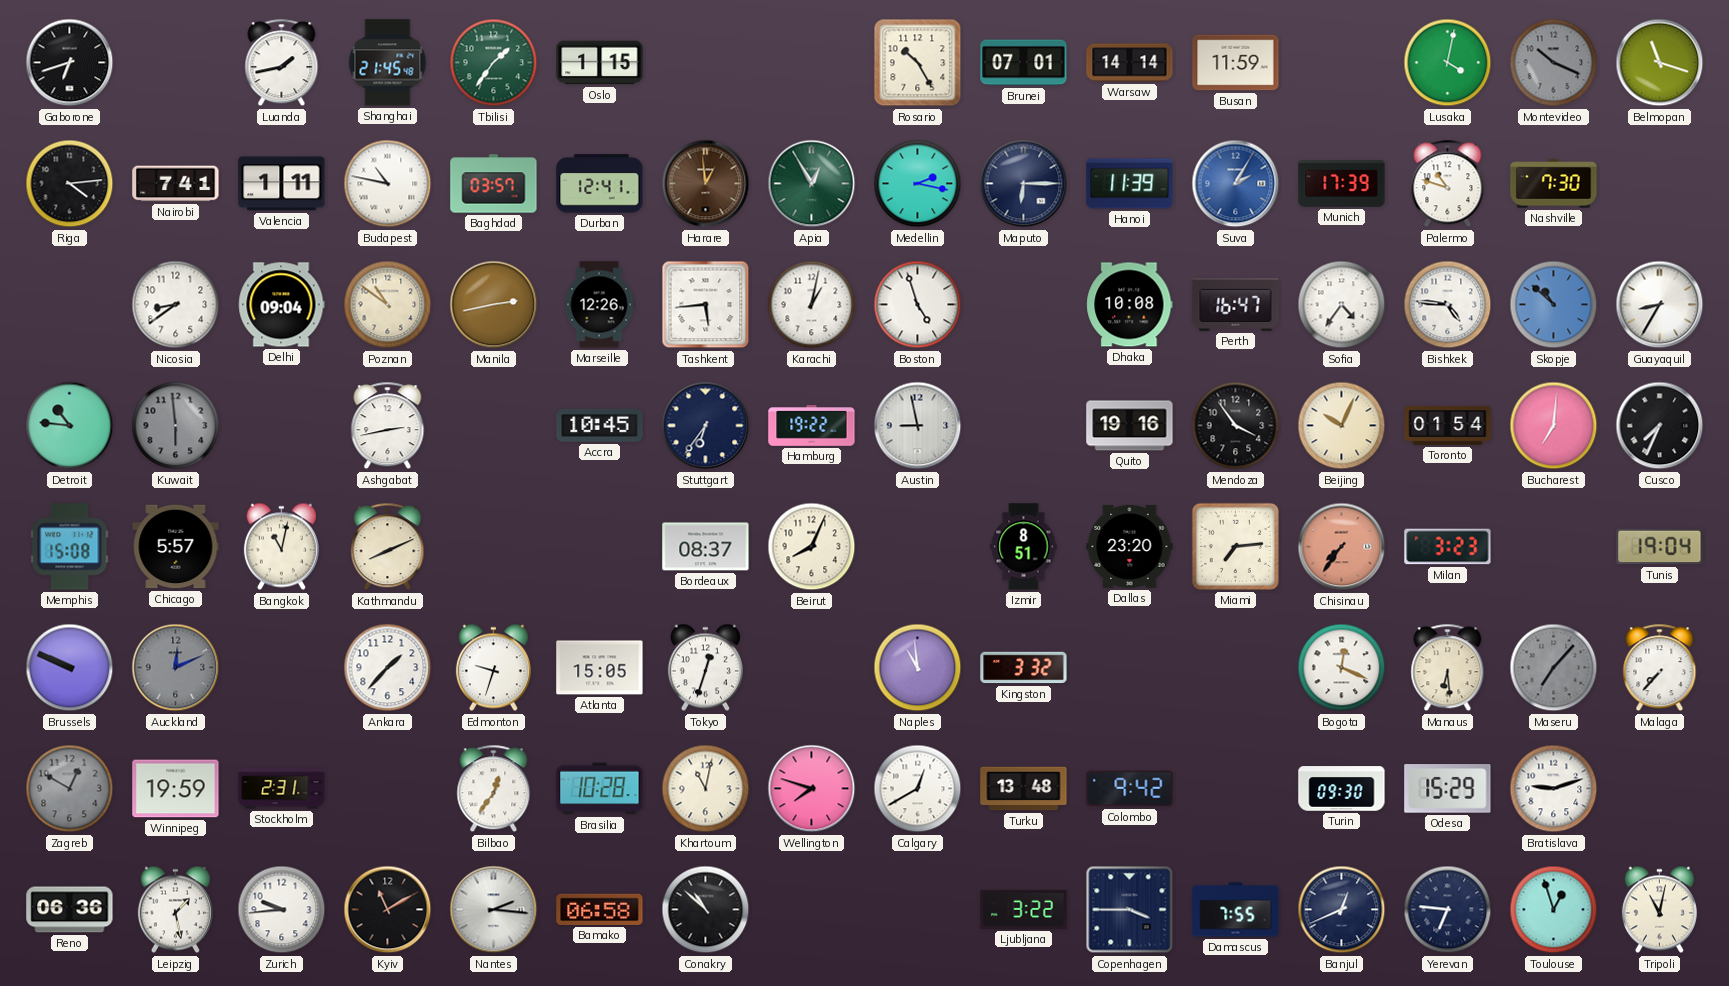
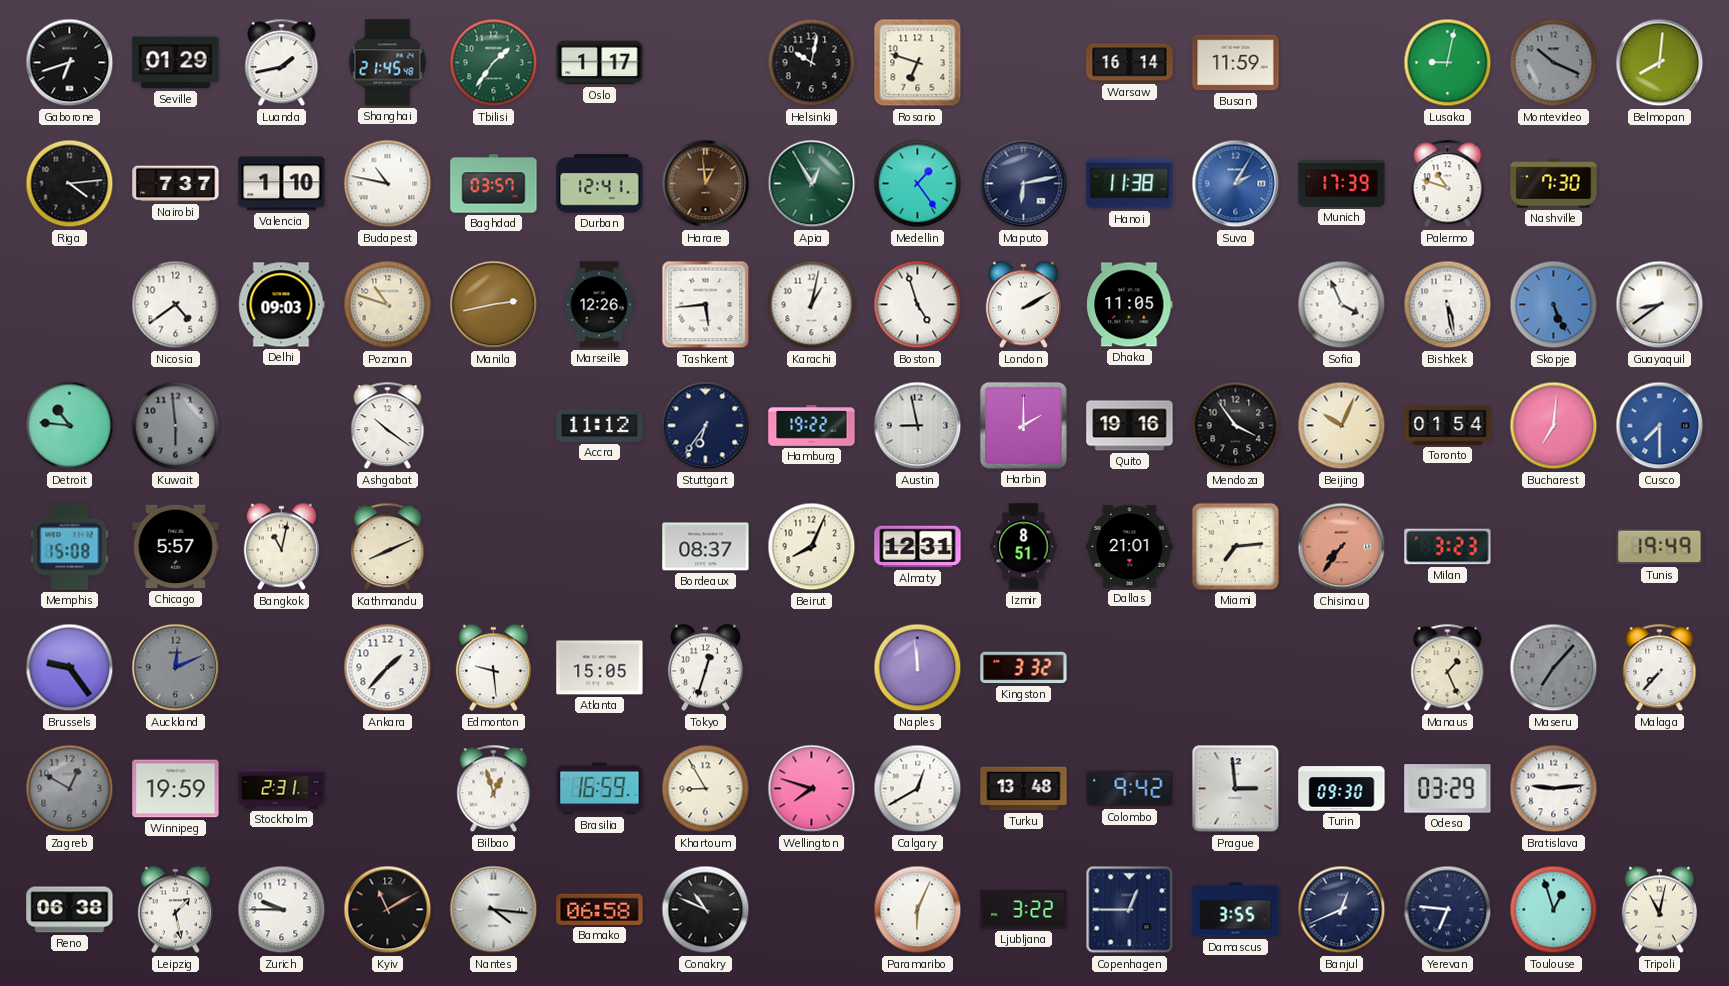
Seville: none -> 01:29 (176, 63)
Oslo: 1:15 -> 1:17 (600, 63)
Helsinki: none -> 10:02 (812, 63)
Rosario: 10:25 -> 6:48 (918, 63)
Brunei: 07:01 -> none (1024, 63)
Warsaw: 14:14 -> 16:14 (1130, 63)
Lusaka: 4:02 -> 9:02 (1448, 63)
Belmopan: 11:18 -> 8:01 (1660, 63)
Nairobi: 7:41 -> 7:37 (176, 184)
Valencia: 1:11 -> 1:10 (282, 184)
Medellin: 2:17 -> 1:24 (918, 184)
Maputo: 6:15 -> 6:13 (1024, 184)
Hanoi: 11:39 -> 11:38 (1130, 184)
Nicosia: 8:39 -> 4:39 (176, 305)
Delhi: 09:04 -> 09:03 (281, 305)
Poznan: 10:51 -> 10:48 (388, 305)
London: none -> 2:10 (1023, 305)
Dhaka: 10:08 -> 11:05 (1130, 305)
Perth: 16:47 -> none (1236, 304)
Sofia: 4:36 -> 3:56 (1342, 305)
Bishkek: 4:46 -> 5:28 (1448, 305)
Skopje: 10:52 -> 5:26 (1554, 305)
Guayaquil: 8:35 -> 8:39 (1660, 305)
Ashgabat: 2:43 -> 10:21 (388, 426)
Accra: 10:45 -> 11:12 (600, 425)
Harbin: none -> 2:00 (1023, 425)
Cusco: 7:34 -> 7:30 (1660, 426)
Cusco dial: black -> blue (1660, 426)
Almaty: none -> 12:31 (918, 547)
Dallas: 23:20 -> 21:01 (1130, 546)
Tunis: 19:04 -> 19:49 (1660, 547)
Brussels: 9:49 -> 9:24 (70, 668)
Edmonton: 9:33 -> 9:29 (493, 668)
Naples: 10:59 -> 11:59 (918, 668)
Bogota: 12:19 -> none (1342, 668)
Manaus: 6:29 -> 1:26 (1448, 668)
Bilbao: 12:36 -> 12:57 (494, 789)
Brasilia: 10:28 -> 16:59 (600, 789)
Khartoum: 11:02 -> 8:55 (706, 789)
Prague: none -> 2:59 (1236, 789)
Odesa: 15:29 -> 03:29 (1448, 789)
Bratislava: 9:12 -> 9:14 (1554, 789)
Reno: 06:36 -> 06:38 (70, 910)
Zurich: 9:44 -> 9:45 (282, 910)
Nantes: 2:16 -> 4:16 (494, 910)
Conakry: 10:52 -> 10:49 (706, 910)
Paramaribo: none -> 6:04 (918, 910)
Copenhagen: 3:45 -> 12:45 (1130, 910)
Damascus: 7:55 -> 3:55 (1236, 910)
